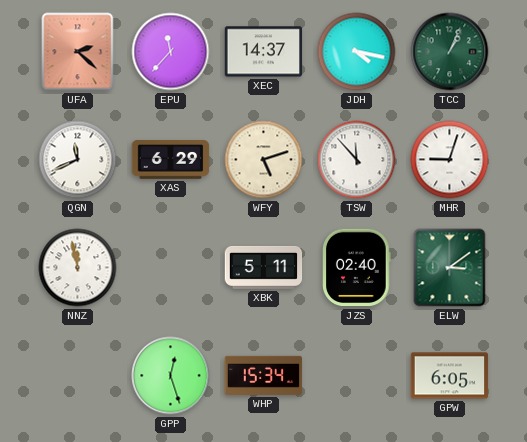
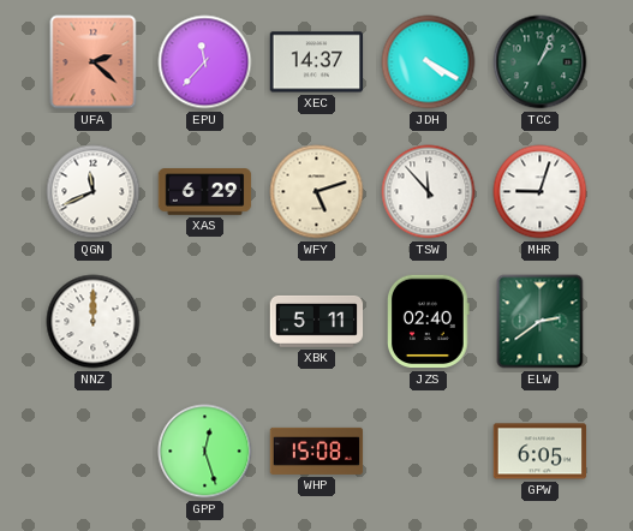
JDH: 4:17 -> 4:20 (429, 62)
NNZ: 11:58 -> 12:00 (94, 322)
ELW: 3:09 -> 2:39 (541, 322)
WHP: 15:34 -> 15:08 (317, 451)
